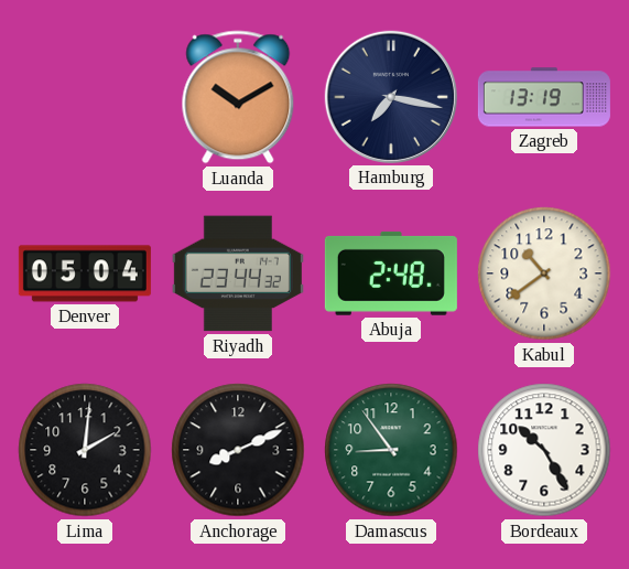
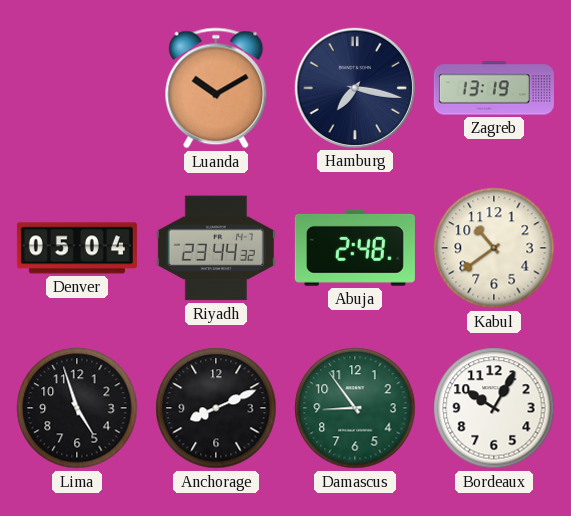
Lima: 2:01 -> 4:57 (77, 408)
Bordeaux: 10:25 -> 10:05 (494, 408)
